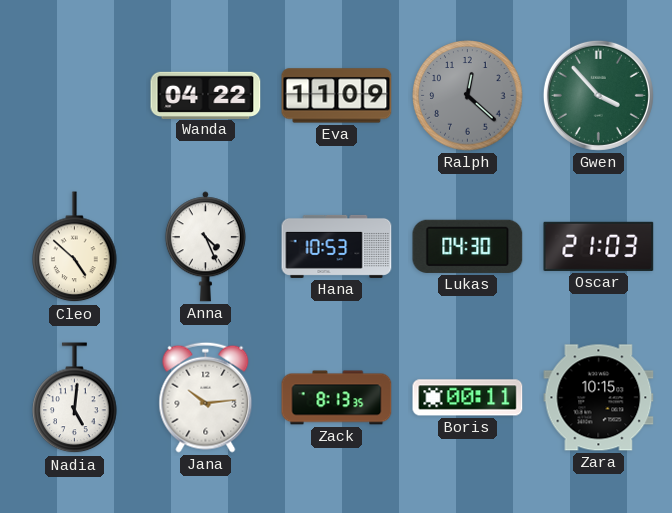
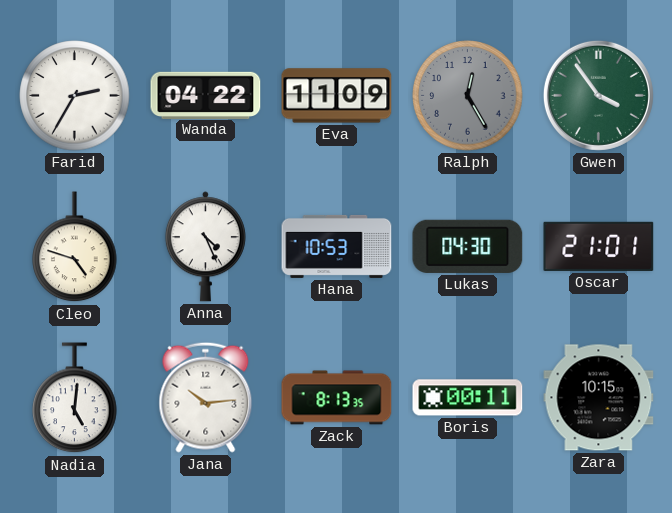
Farid: none -> 2:35 (75, 96)
Ralph: 12:22 -> 12:25 (468, 96)
Gwen: 3:53 -> 3:54 (598, 95)
Cleo: 4:52 -> 4:48 (75, 247)
Oscar: 21:03 -> 21:01 (599, 246)
